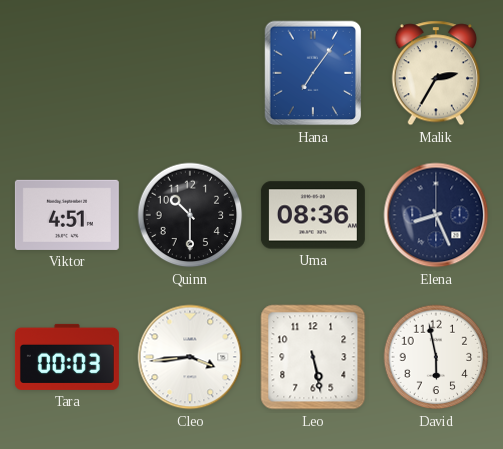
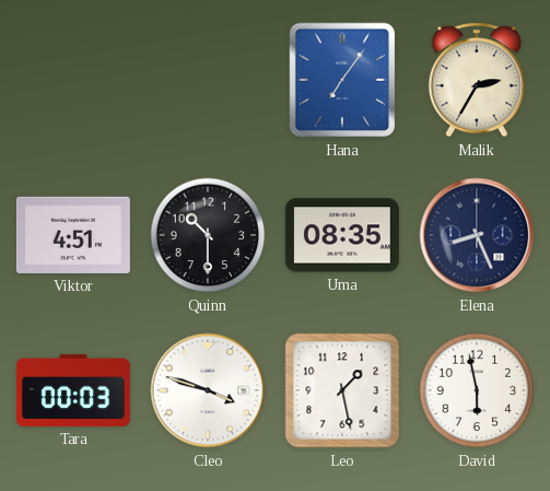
Uma: 08:36 -> 08:35 (342, 235)
Cleo: 3:44 -> 3:48 (208, 390)
Leo: 5:28 -> 1:28 (342, 390)
